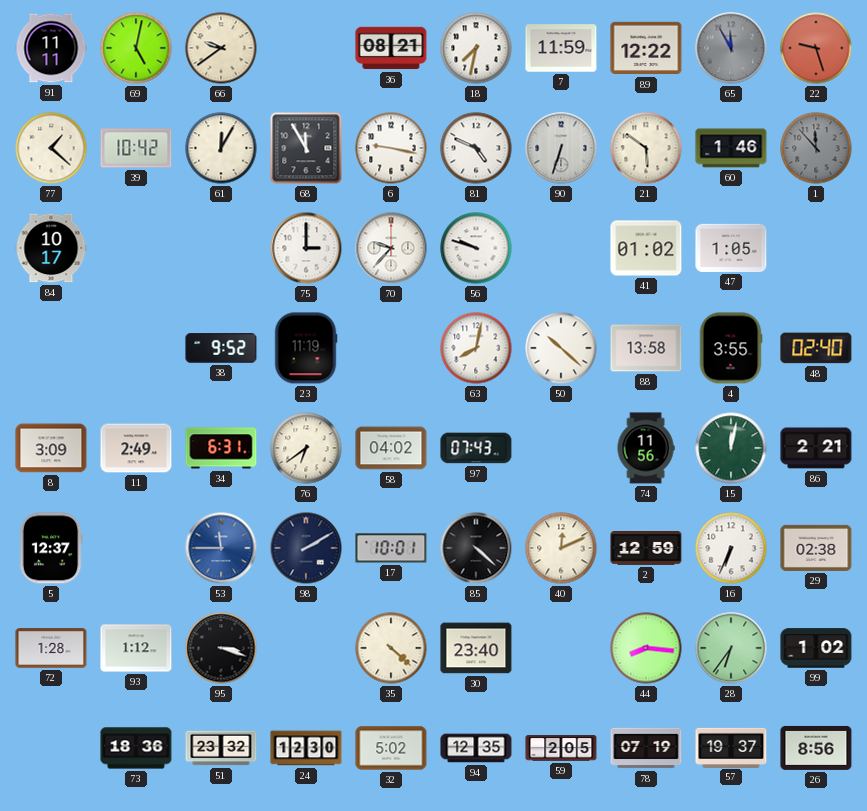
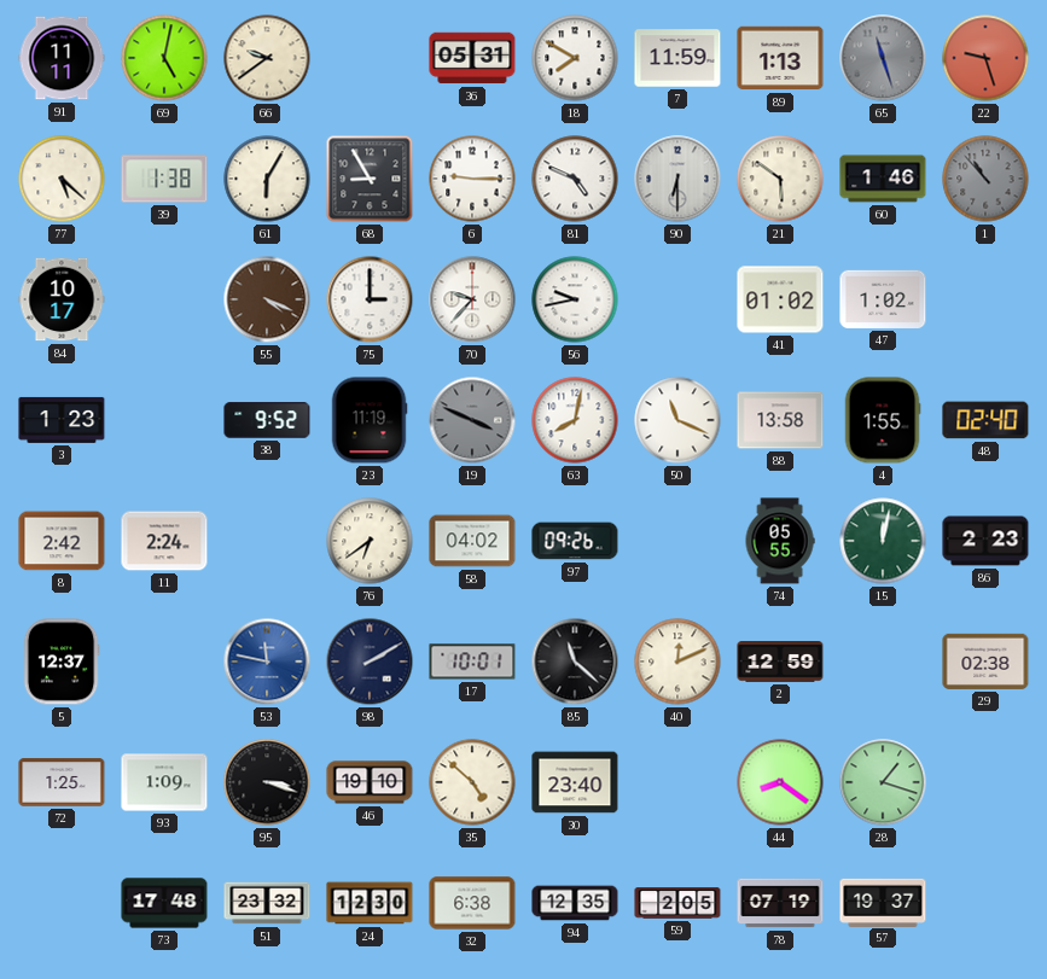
36: 08:21 -> 05:31 (472, 58)
18: 7:32 -> 7:50 (575, 58)
89: 12:22 -> 1:13 (780, 58)
65: 11:55 -> 11:27 (883, 58)
77: 1:22 -> 5:22 (62, 179)
39: 10:42 -> 1:38 (164, 179)
61: 12:05 -> 6:05 (267, 179)
68: 11:55 -> 8:55 (370, 179)
6: 9:17 -> 9:15 (472, 179)
90: 6:33 -> 6:30 (677, 179)
1: 11:53 -> 10:53 (985, 179)
55: none -> 4:19 (267, 299)
56: 9:48 -> 9:43 (575, 299)
47: 1:05 -> 1:02 (883, 299)
3: none -> 1:23 (62, 420)
19: none -> 3:49 (472, 420)
50: 10:22 -> 11:19 (677, 420)
4: 3:55 -> 1:55 (883, 420)
8: 3:09 -> 2:42 (62, 541)
11: 2:49 -> 2:24 (164, 541)
34: 6:31 -> none (221, 448)
97: 07:43 -> 09:26 (575, 541)
74: 11:56 -> 05:55 (780, 541)
86: 2:21 -> 2:23 (985, 541)
53: 11:45 -> 11:47 (267, 662)
85: 4:22 -> 11:22 (575, 662)
16: 6:34 -> none (731, 548)
72: 1:28 -> 1:25 (62, 782)
93: 1:12 -> 1:09 (164, 782)
46: none -> 19:10 (370, 782)
35: 4:22 -> 4:52 (472, 782)
44: 8:16 -> 8:21 (780, 782)
28: 6:36 -> 1:18 (883, 782)
99: 1:02 -> none (816, 648)
73: 18:36 -> 17:48 (164, 903)
32: 5:02 -> 6:38 (472, 903)
26: 8:56 -> none (816, 748)
